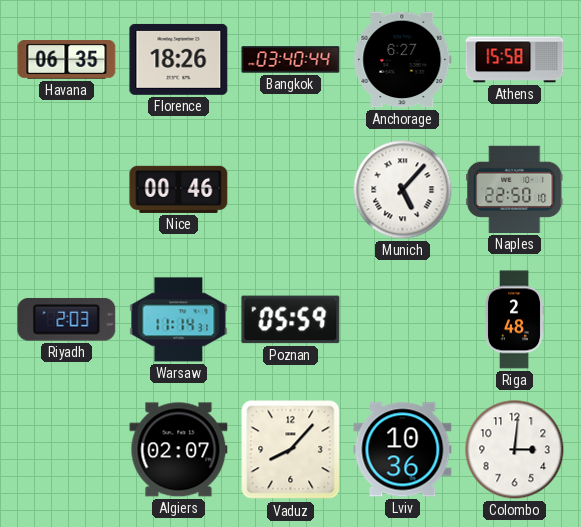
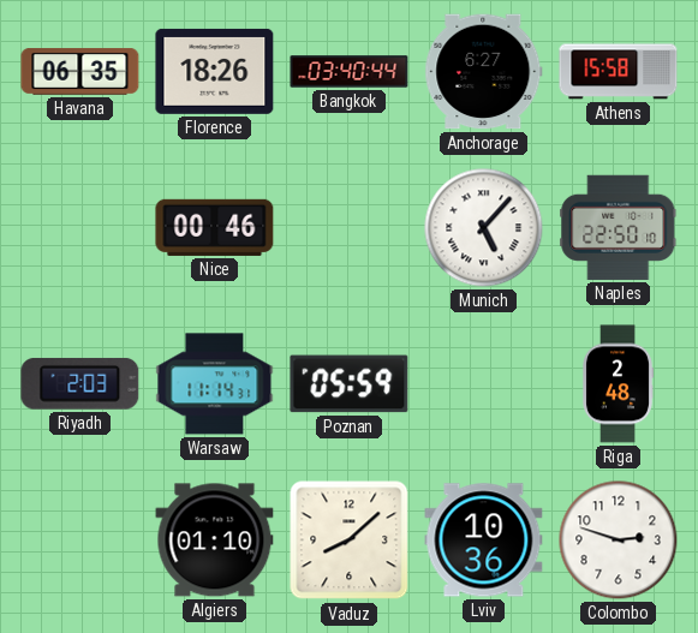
Algiers: 02:07 -> 01:10 (215, 541)
Vaduz: 8:07 -> 8:08 (350, 541)
Colombo: 3:01 -> 2:48 (619, 541)
